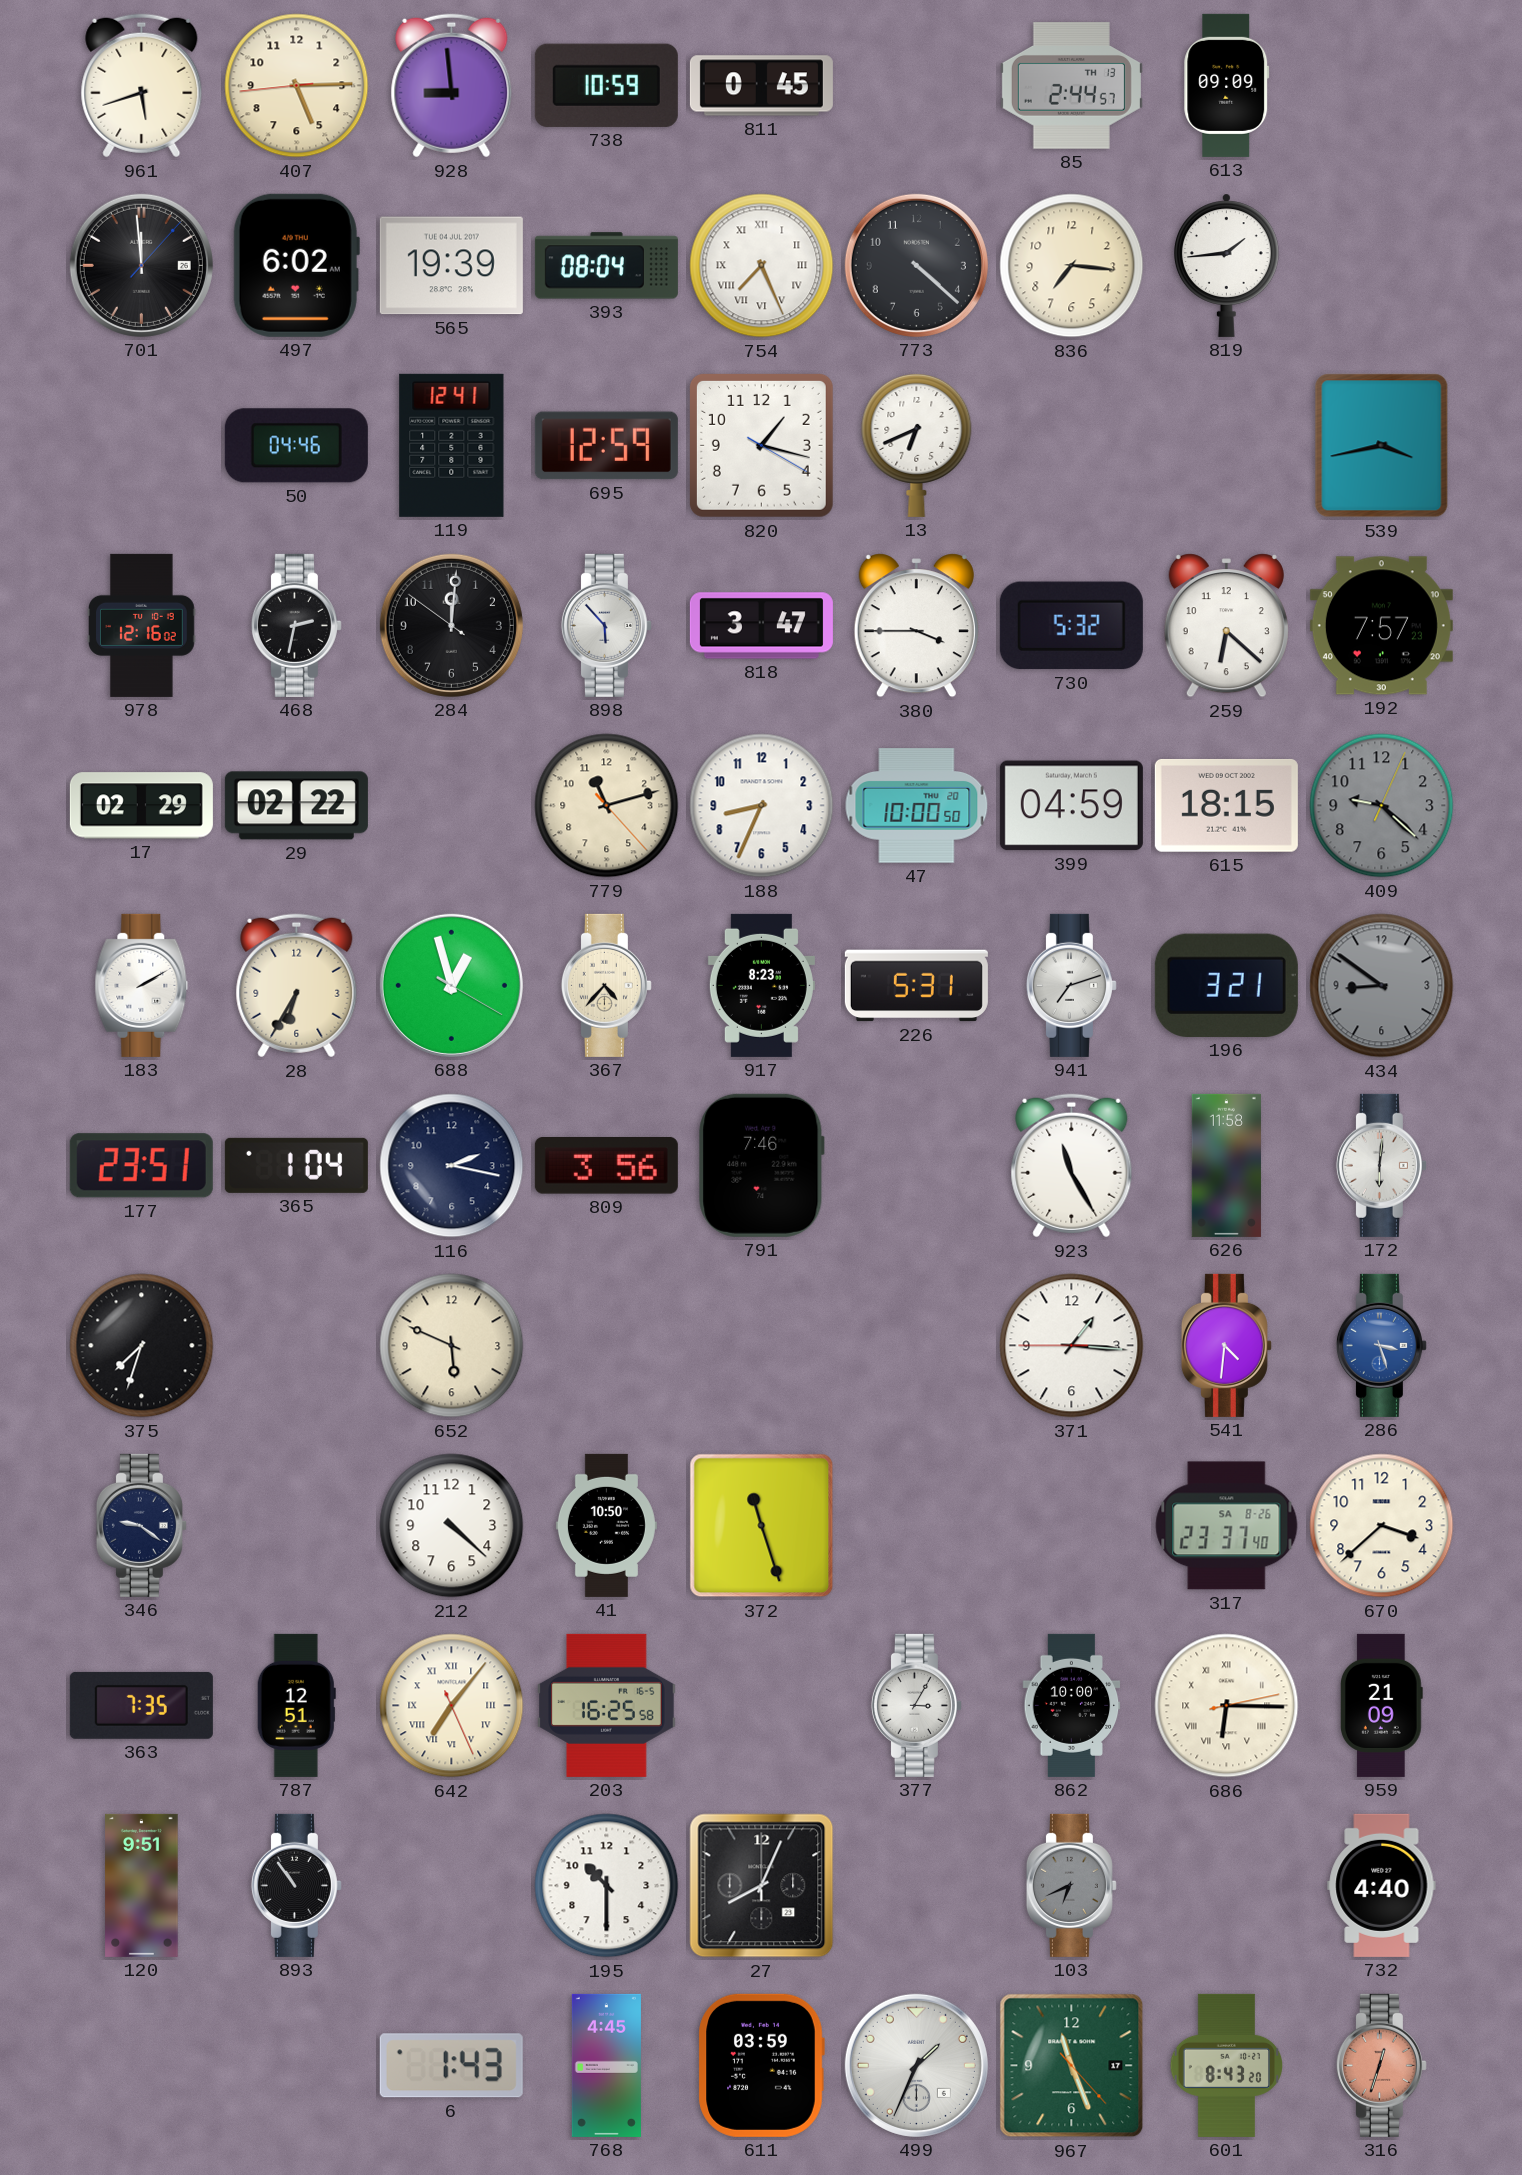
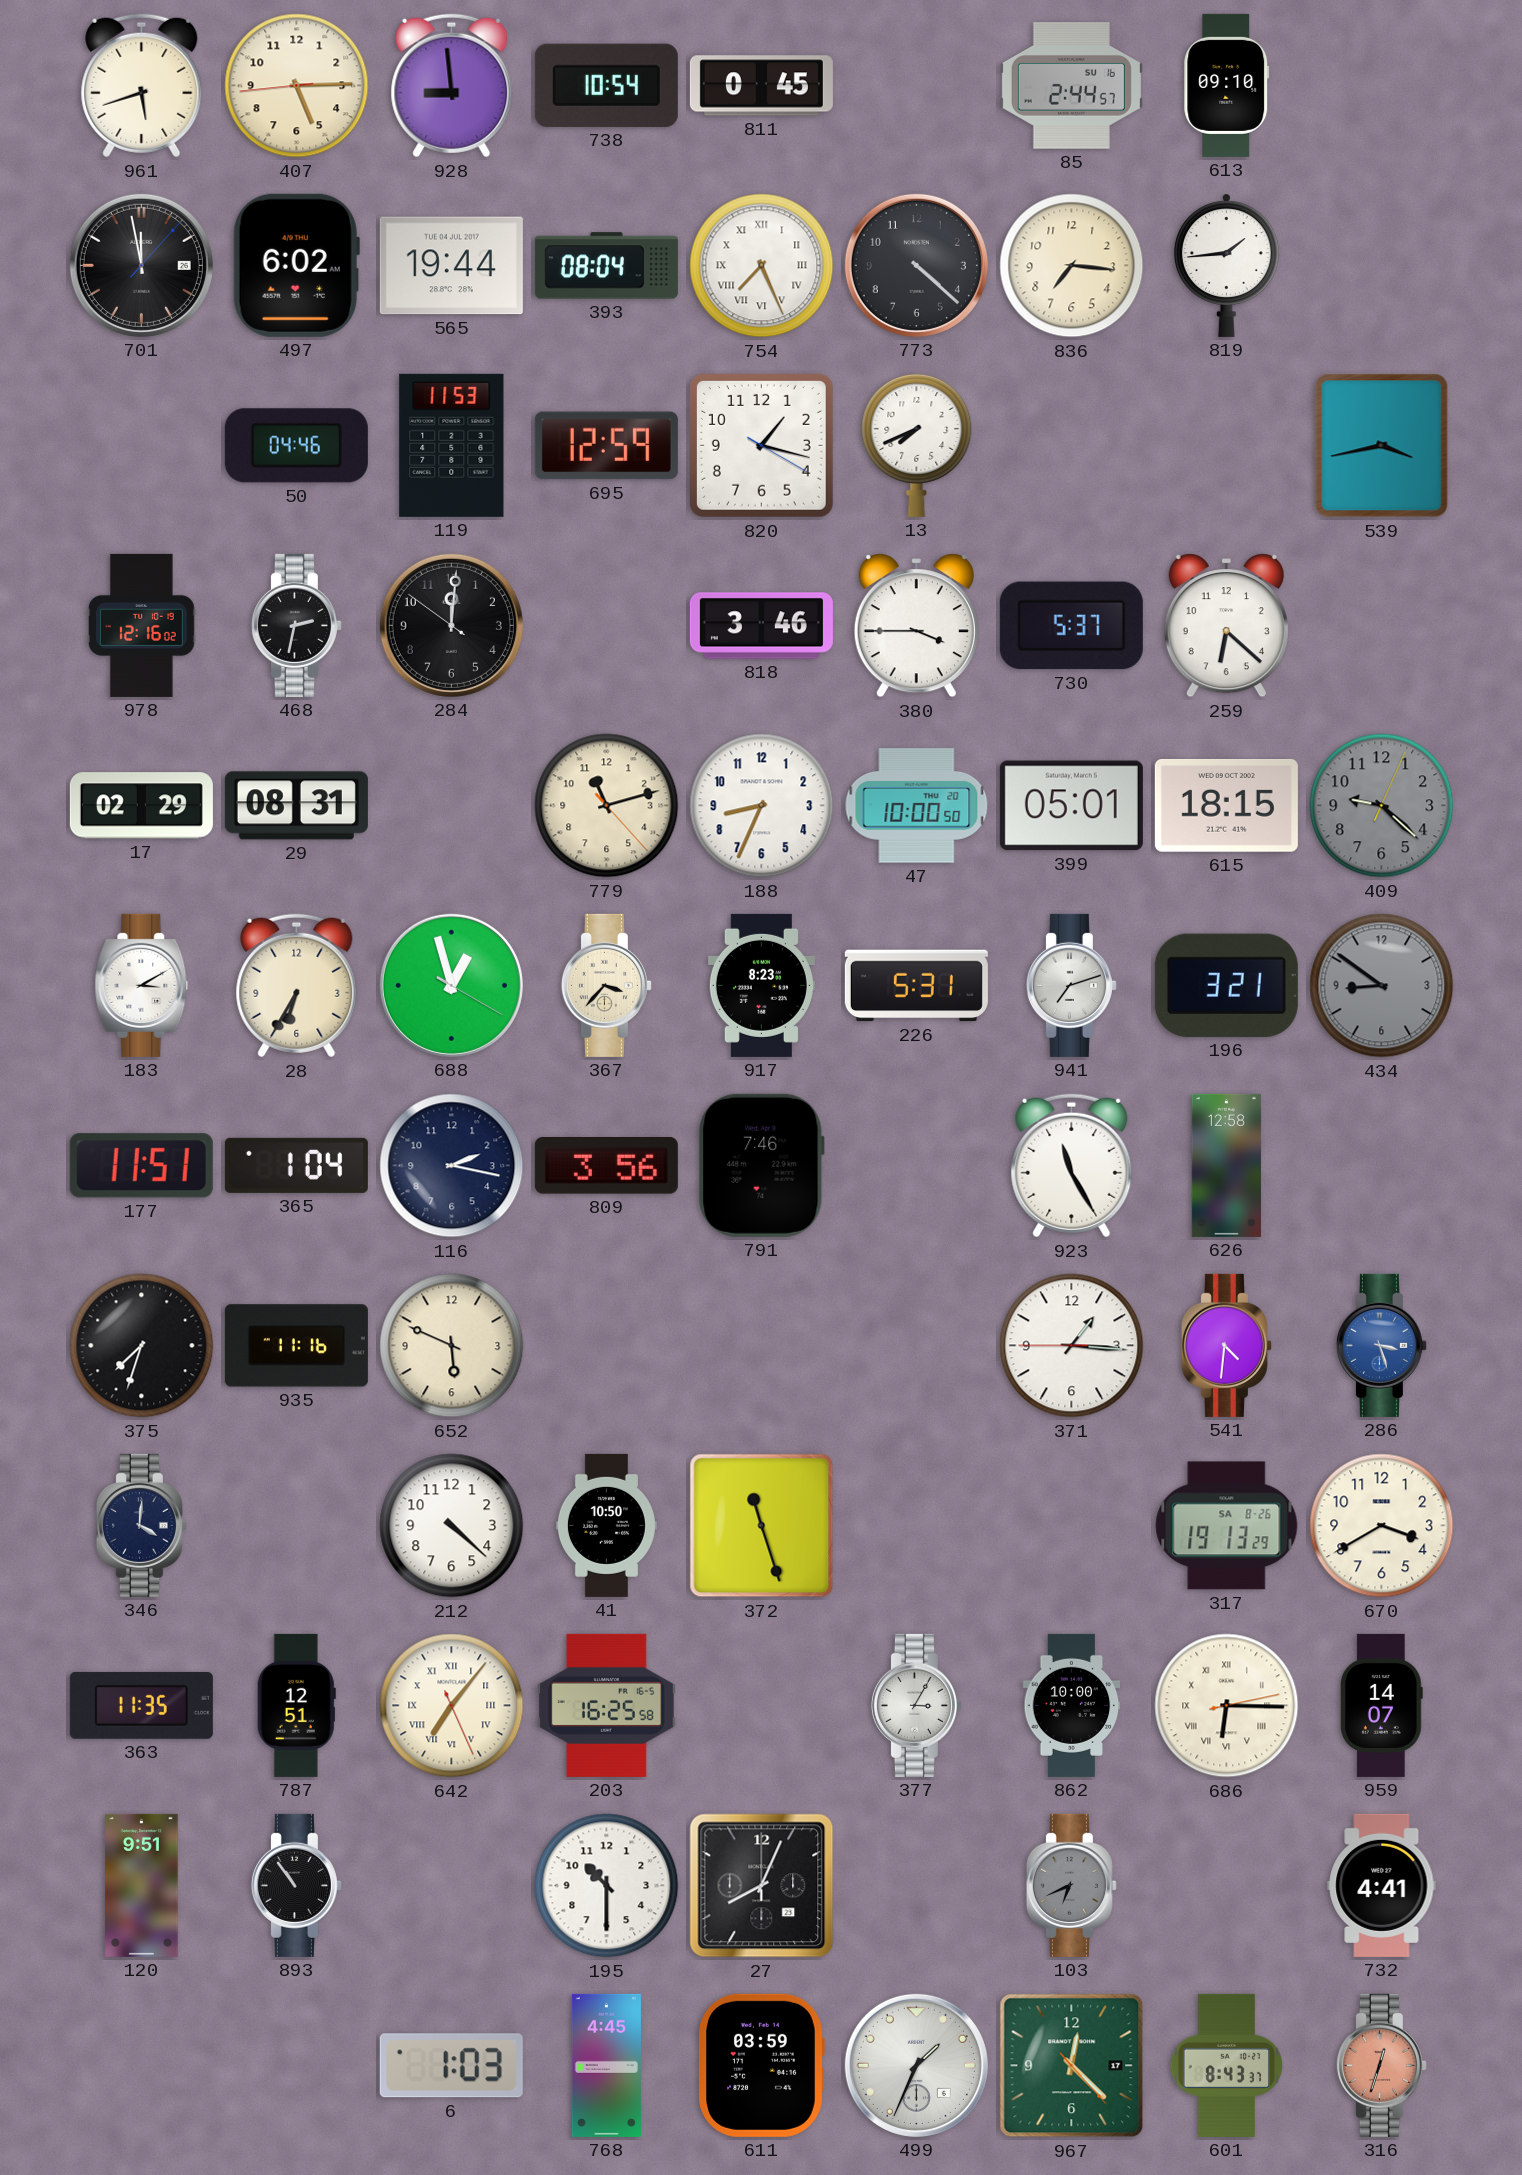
738: 10:59 -> 10:54 (606, 85)
85 date: TH 13 -> SU 16 (1071, 86)
613: 09:09 -> 09:10 (1227, 85)
701: 11:59 -> 11:58 (141, 265)
565: 19:39 -> 19:44 (451, 266)
119: 12:41 -> 11:53 (452, 445)
13: 6:41 -> 7:41 (917, 445)
898: 5:53 -> none (606, 625)
818: 3:47 -> 3:46 (761, 626)
730: 5:32 -> 5:37 (1071, 626)
192: 7:57 -> none (1381, 626)
29: 02:22 -> 08:31 (296, 806)
399: 04:59 -> 05:01 (1071, 806)
183: 2:10 -> 3:10 (142, 985)
367: 4:37 -> 3:37 (606, 985)
177: 23:51 -> 11:51 (141, 1166)
626: 11:58 -> 12:58 (1226, 1165)
172: 6:01 -> none (1381, 1165)
935: none -> 11:16 (296, 1346)
346: 9:21 -> 4:01 (141, 1525)
317: 23:37 -> 19:13 (1227, 1526)
670: 3:38 -> 3:40 (1382, 1526)
363: 7:35 -> 11:35 (141, 1705)
959: 21:09 -> 14:07 (1381, 1705)
732: 4:40 -> 4:41 (1382, 1885)
6: 1:43 -> 1:03 (451, 2066)
967: 11:26 -> 12:22 (1072, 2066)
601: 8:43:20 -> 8:43:37 (1227, 2065)
